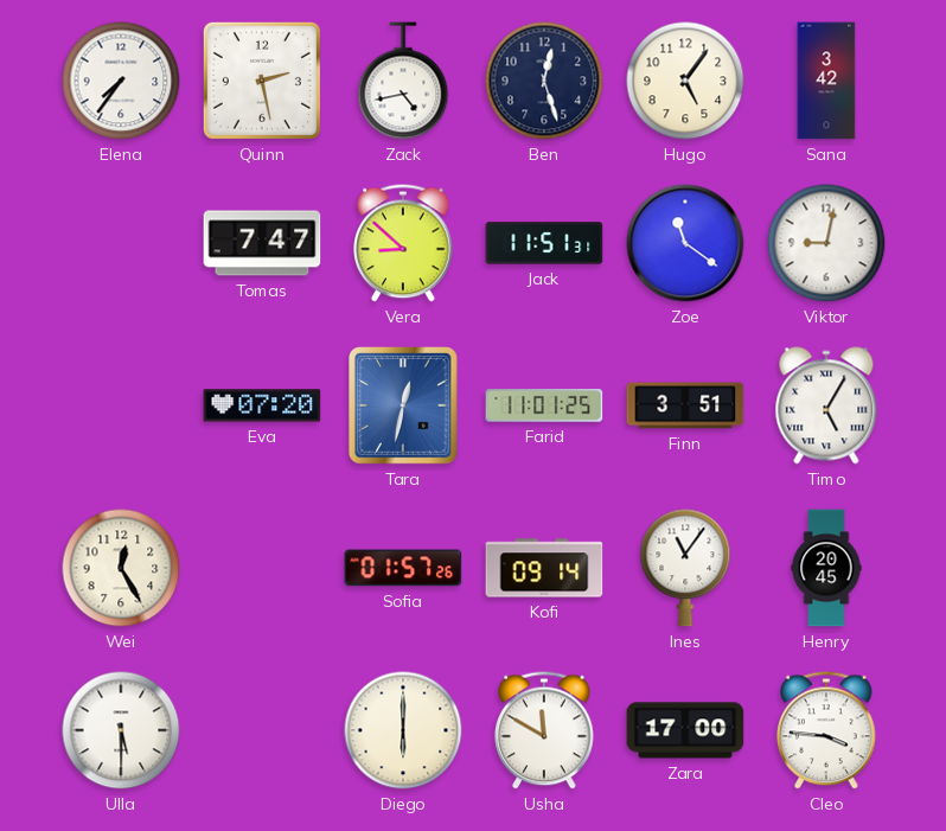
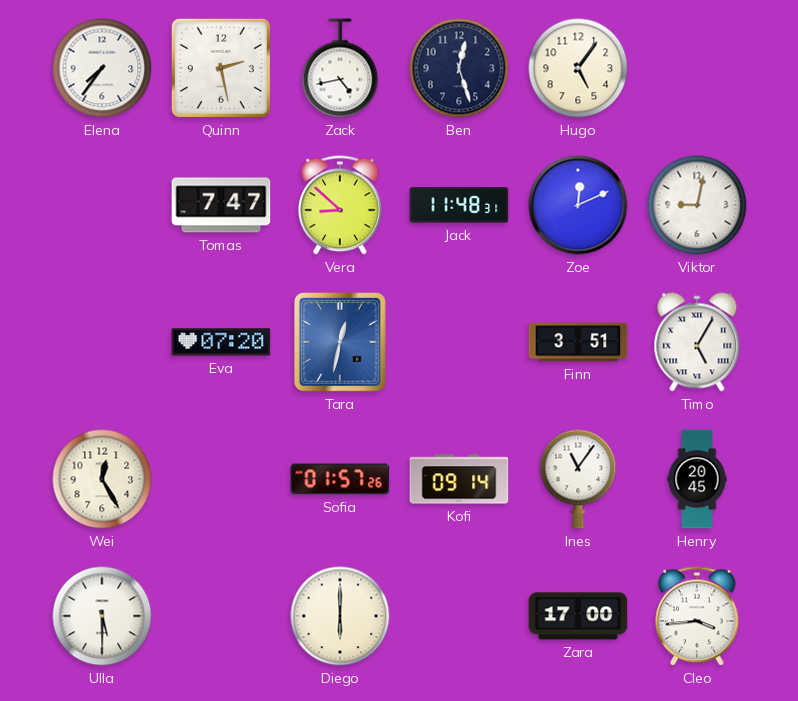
Sana: 3:42 -> none (826, 81)
Jack: 11:51 -> 11:48 (459, 205)
Zoe: 11:21 -> 12:11 (578, 205)
Farid: 11:01 -> none (544, 405)
Usha: 11:50 -> none (544, 730)
Cleo: 3:46 -> 3:44 (697, 616)
